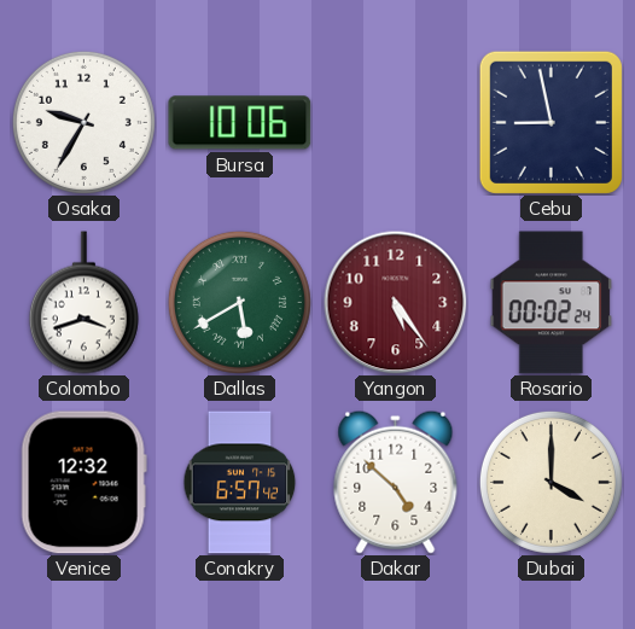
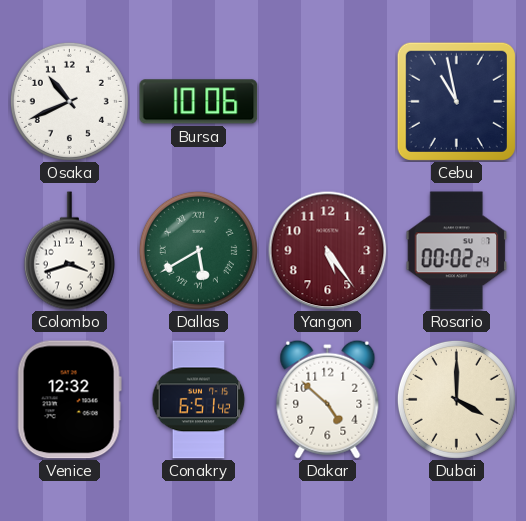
Osaka: 9:35 -> 10:41 (69, 101)
Cebu: 8:58 -> 10:58 (456, 101)
Conakry: 6:57 -> 6:51 (199, 400)
